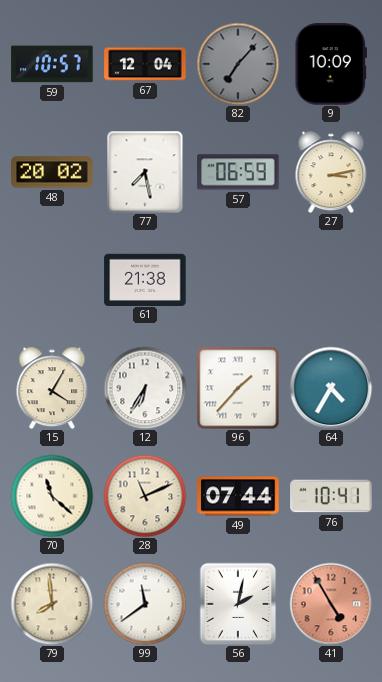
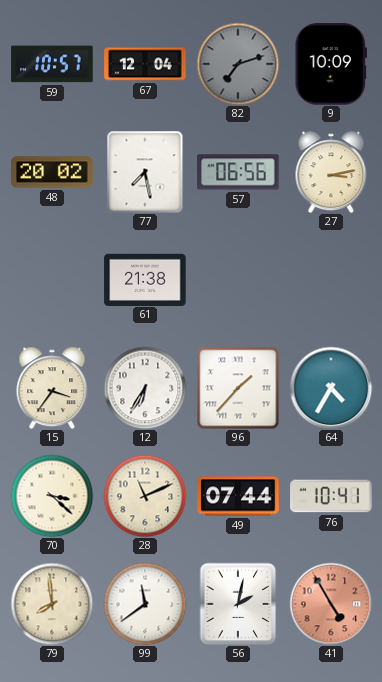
82: 7:07 -> 7:12 (238, 64)
57: 06:59 -> 06:56 (238, 172)
15: 4:05 -> 3:36 (52, 388)
70: 11:22 -> 3:22 (52, 496)
